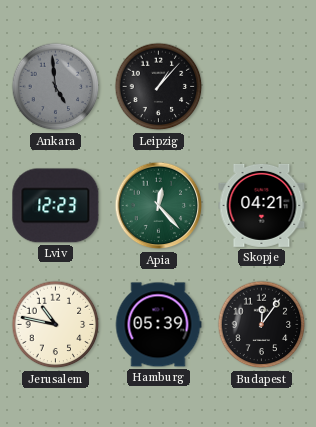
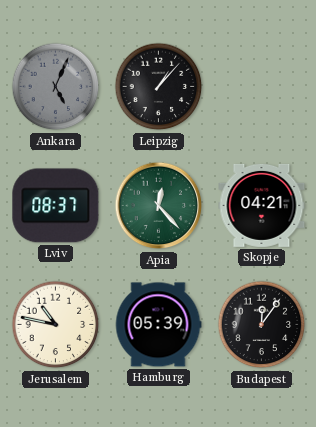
Ankara: 4:59 -> 5:04 (56, 87)
Lviv: 12:23 -> 08:37 (56, 206)
